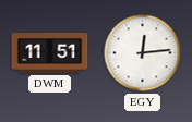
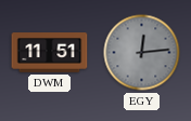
EGY dial: white -> grey (142, 53)
